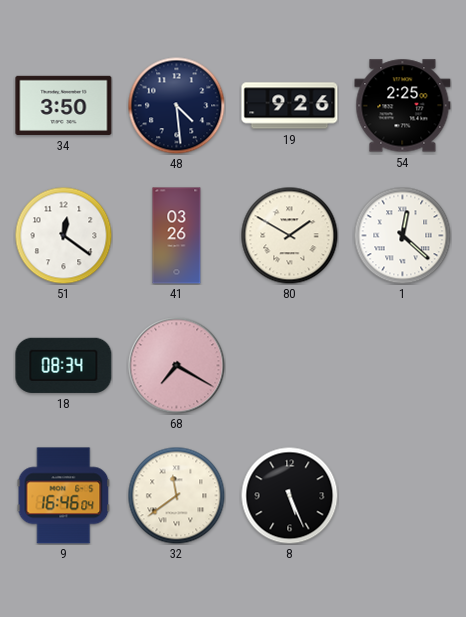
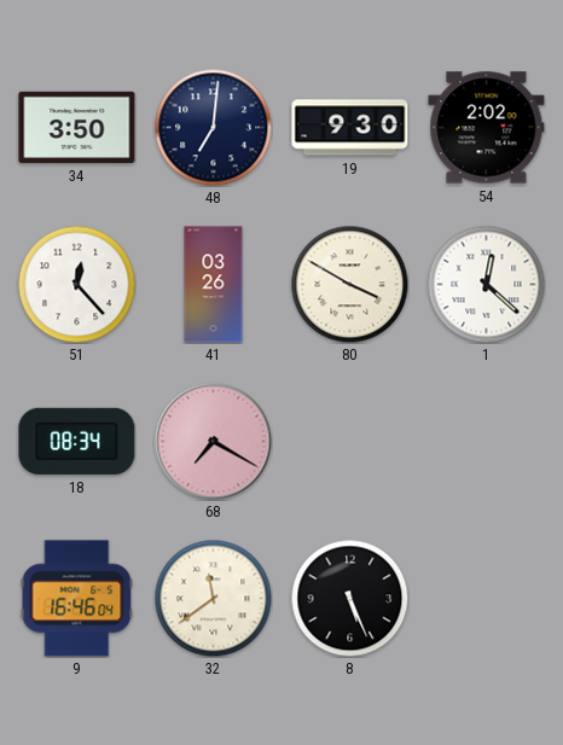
48: 4:29 -> 7:01 (213, 127)
19: 9:26 -> 9:30 (350, 128)
54: 2:25 -> 2:02 (487, 128)
51: 12:21 -> 12:23 (76, 284)
80: 1:50 -> 3:50 (349, 284)
